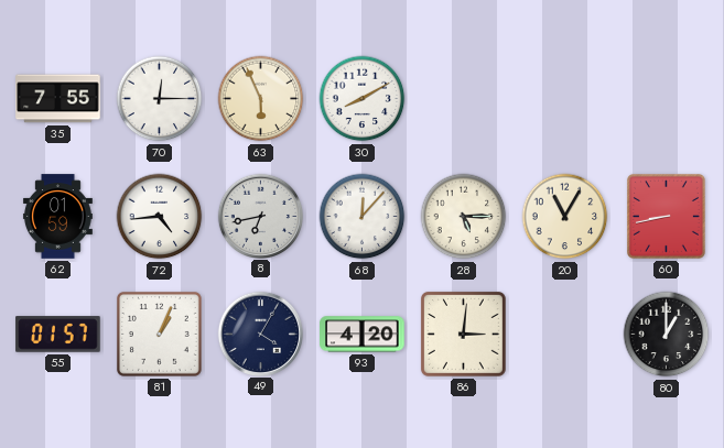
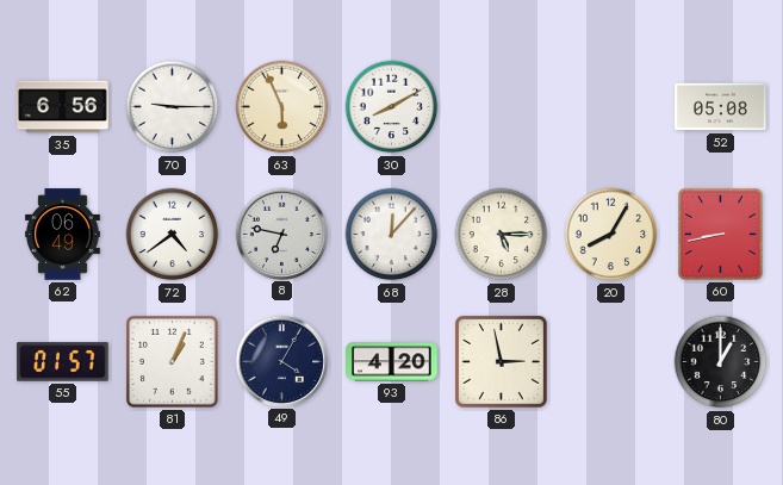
35: 7:55 -> 6:56 (63, 107)
70: 12:15 -> 9:15 (173, 107)
52: none -> 05:08 (721, 107)
62: 01:59 -> 06:49 (62, 235)
72: 4:44 -> 4:39 (173, 235)
8: 6:43 -> 6:47 (281, 234)
20: 11:05 -> 8:05 (611, 235)
86: 3:01 -> 2:58 (501, 361)
